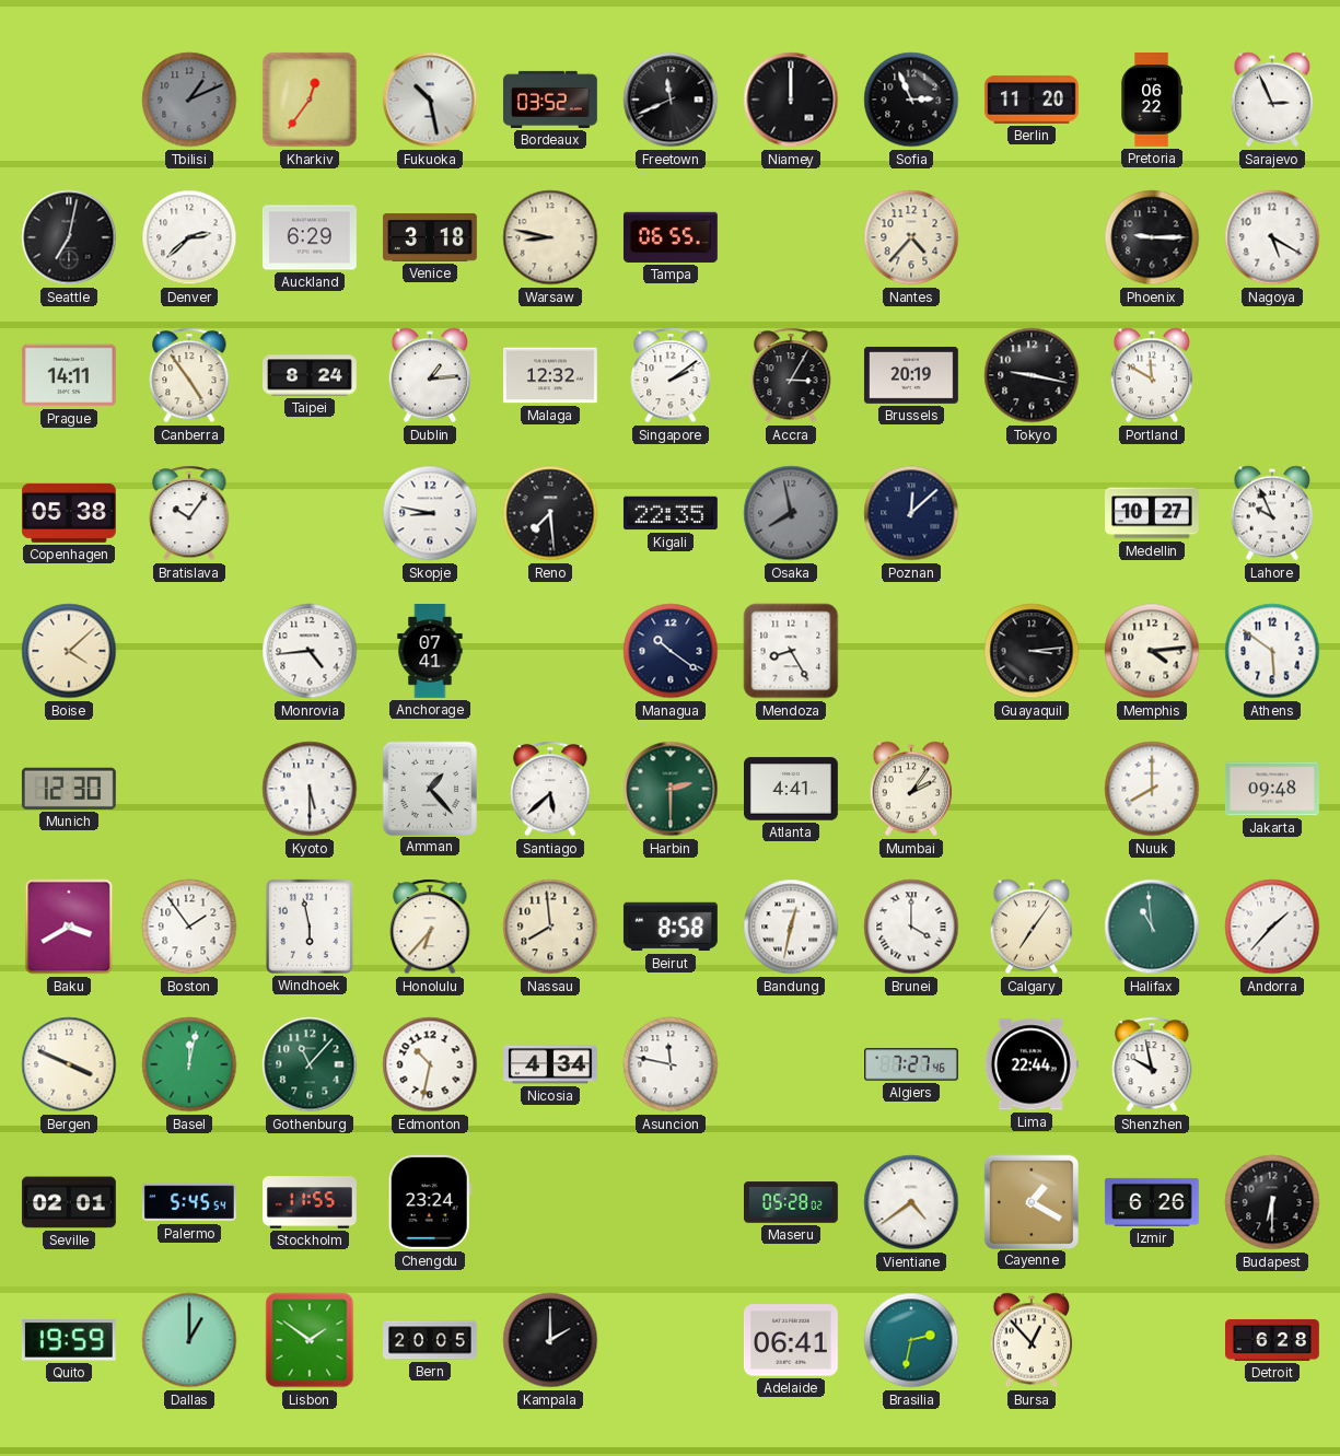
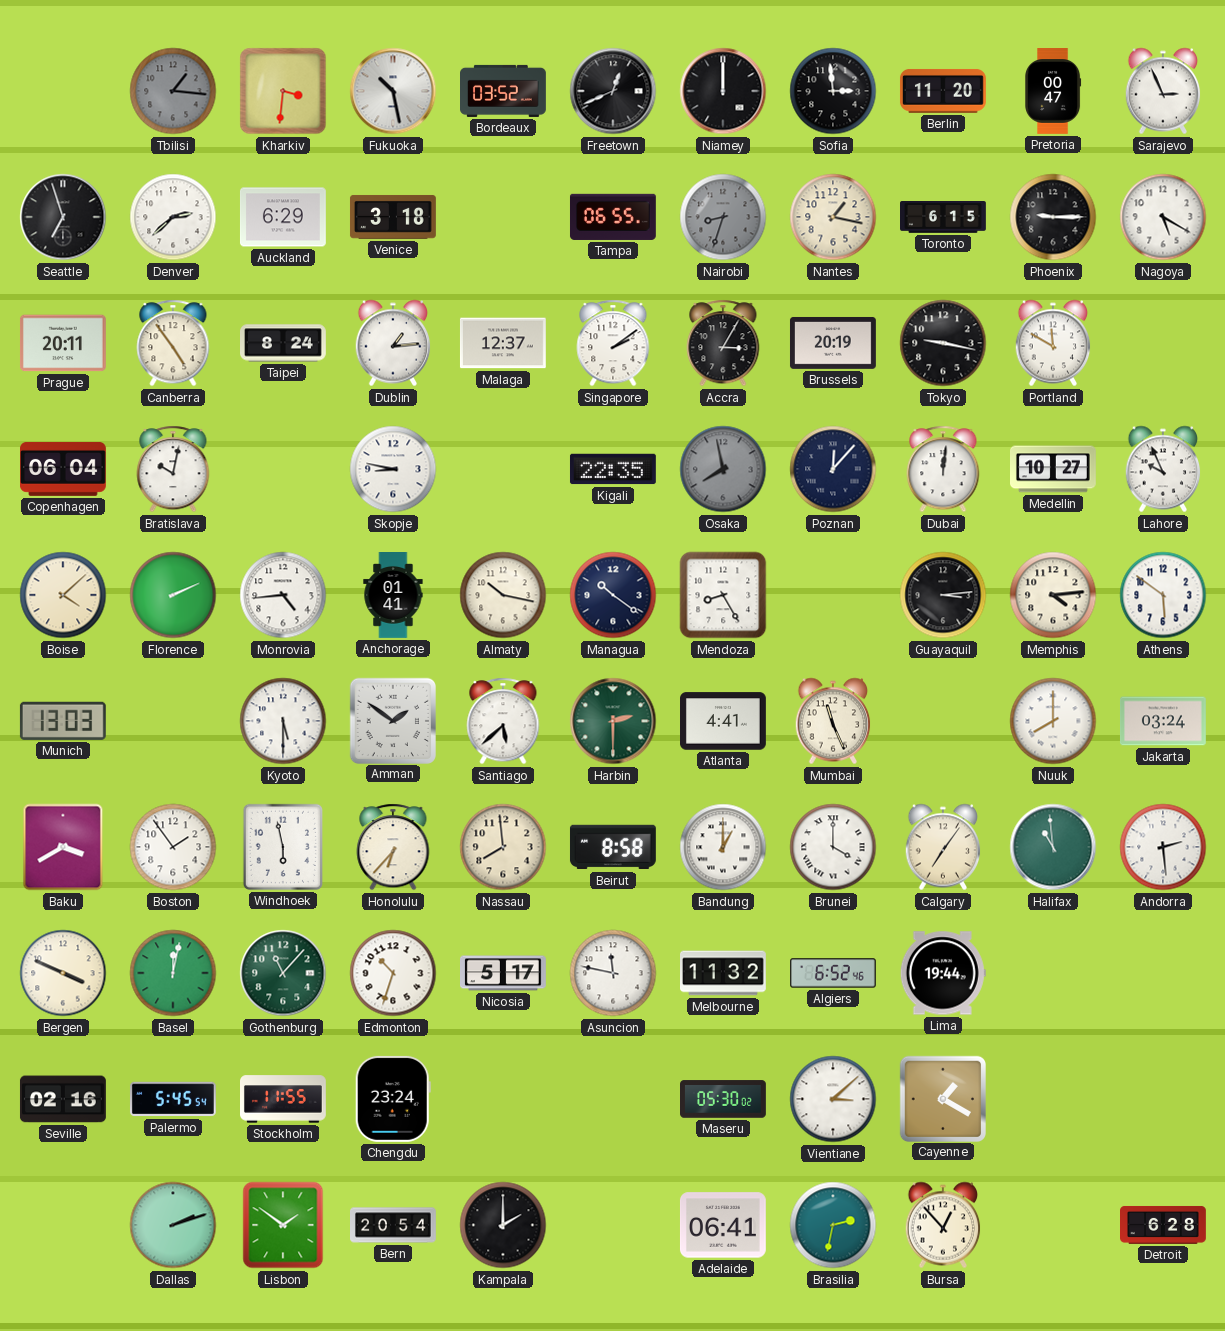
Tbilisi: 1:11 -> 1:16 (173, 91)
Kharkiv: 12:36 -> 3:31 (283, 91)
Freetown: 11:41 -> 12:41 (613, 91)
Sofia: 2:56 -> 2:59 (833, 91)
Pretoria: 06:22 -> 00:47 (1053, 92)
Seattle: 7:02 -> 6:57 (63, 217)
Warsaw: 8:47 -> none (550, 237)
Nairobi: none -> 8:33 (723, 217)
Nantes: 4:37 -> 1:17 (833, 217)
Toronto: none -> 6:15 (944, 218)
Prague: 14:11 -> 20:11 (63, 343)
Malaga: 12:32 -> 12:37 (503, 343)
Copenhagen: 05:38 -> 06:04 (64, 469)
Bratislava: 10:06 -> 10:02 (173, 469)
Reno: 7:29 -> none (550, 513)
Poznan: 12:08 -> 12:07 (833, 469)
Dubai: none -> 12:01 (943, 469)
Florence: none -> 2:11 (173, 595)
Anchorage: 07:41 -> 01:41 (393, 596)
Almaty: none -> 10:17 (503, 595)
Munich: 12:30 -> 13:03 (63, 721)
Amman: 1:23 -> 1:51 (392, 720)
Mumbai: 2:06 -> 11:26 (833, 721)
Jakarta: 09:48 -> 03:24 (1163, 721)
Bandung: 12:32 -> 1:00 (723, 847)
Andorra: 1:37 -> 2:29 (1163, 847)
Edmonton: 10:32 -> 10:33 (393, 973)
Nicosia: 4:34 -> 5:17 (504, 973)
Melbourne: none -> 11:32 (724, 973)
Algiers: 7:27 -> 6:52 (834, 973)
Lima: 22:44 -> 19:44 (943, 973)
Shenzhen: 9:58 -> none (1152, 1064)
Seville: 02:01 -> 02:16 (63, 1099)
Maseru: 05:28 -> 05:30 (724, 1099)
Vientiane: 4:39 -> 3:08 (833, 1099)
Izmir: 6:26 -> none (1152, 1202)
Budapest: 6:30 -> none (1272, 1202)
Quito: 19:59 -> none (69, 1340)
Dallas: 1:00 -> 2:12 (173, 1225)
Bern: 20:05 -> 20:54 (394, 1225)
